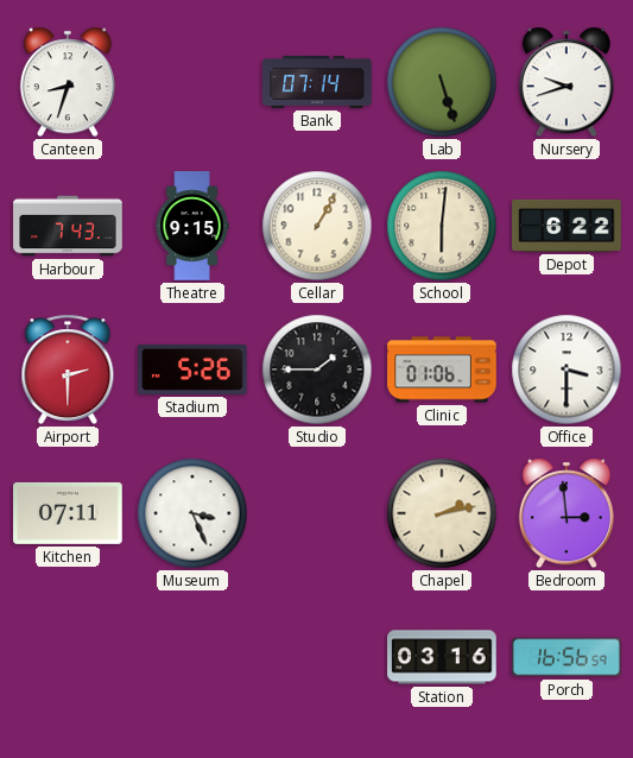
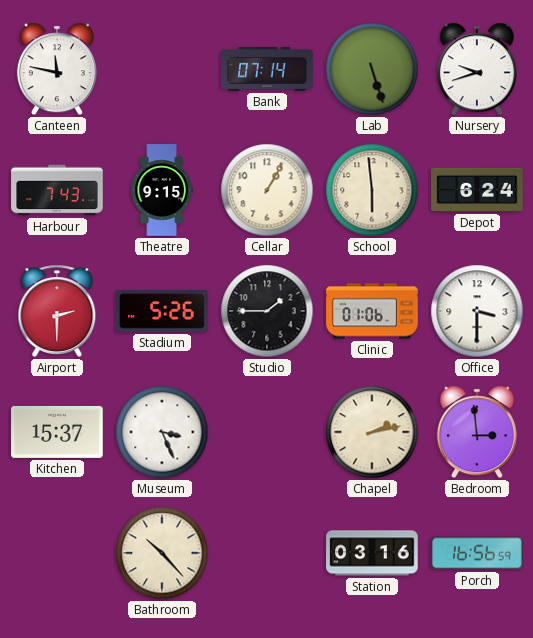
Canteen: 8:33 -> 11:47 (57, 69)
School: 6:01 -> 5:59 (372, 190)
Depot: 6:22 -> 6:24 (477, 190)
Kitchen: 07:11 -> 15:37 (57, 432)
Bathroom: none -> 10:23 (162, 553)
